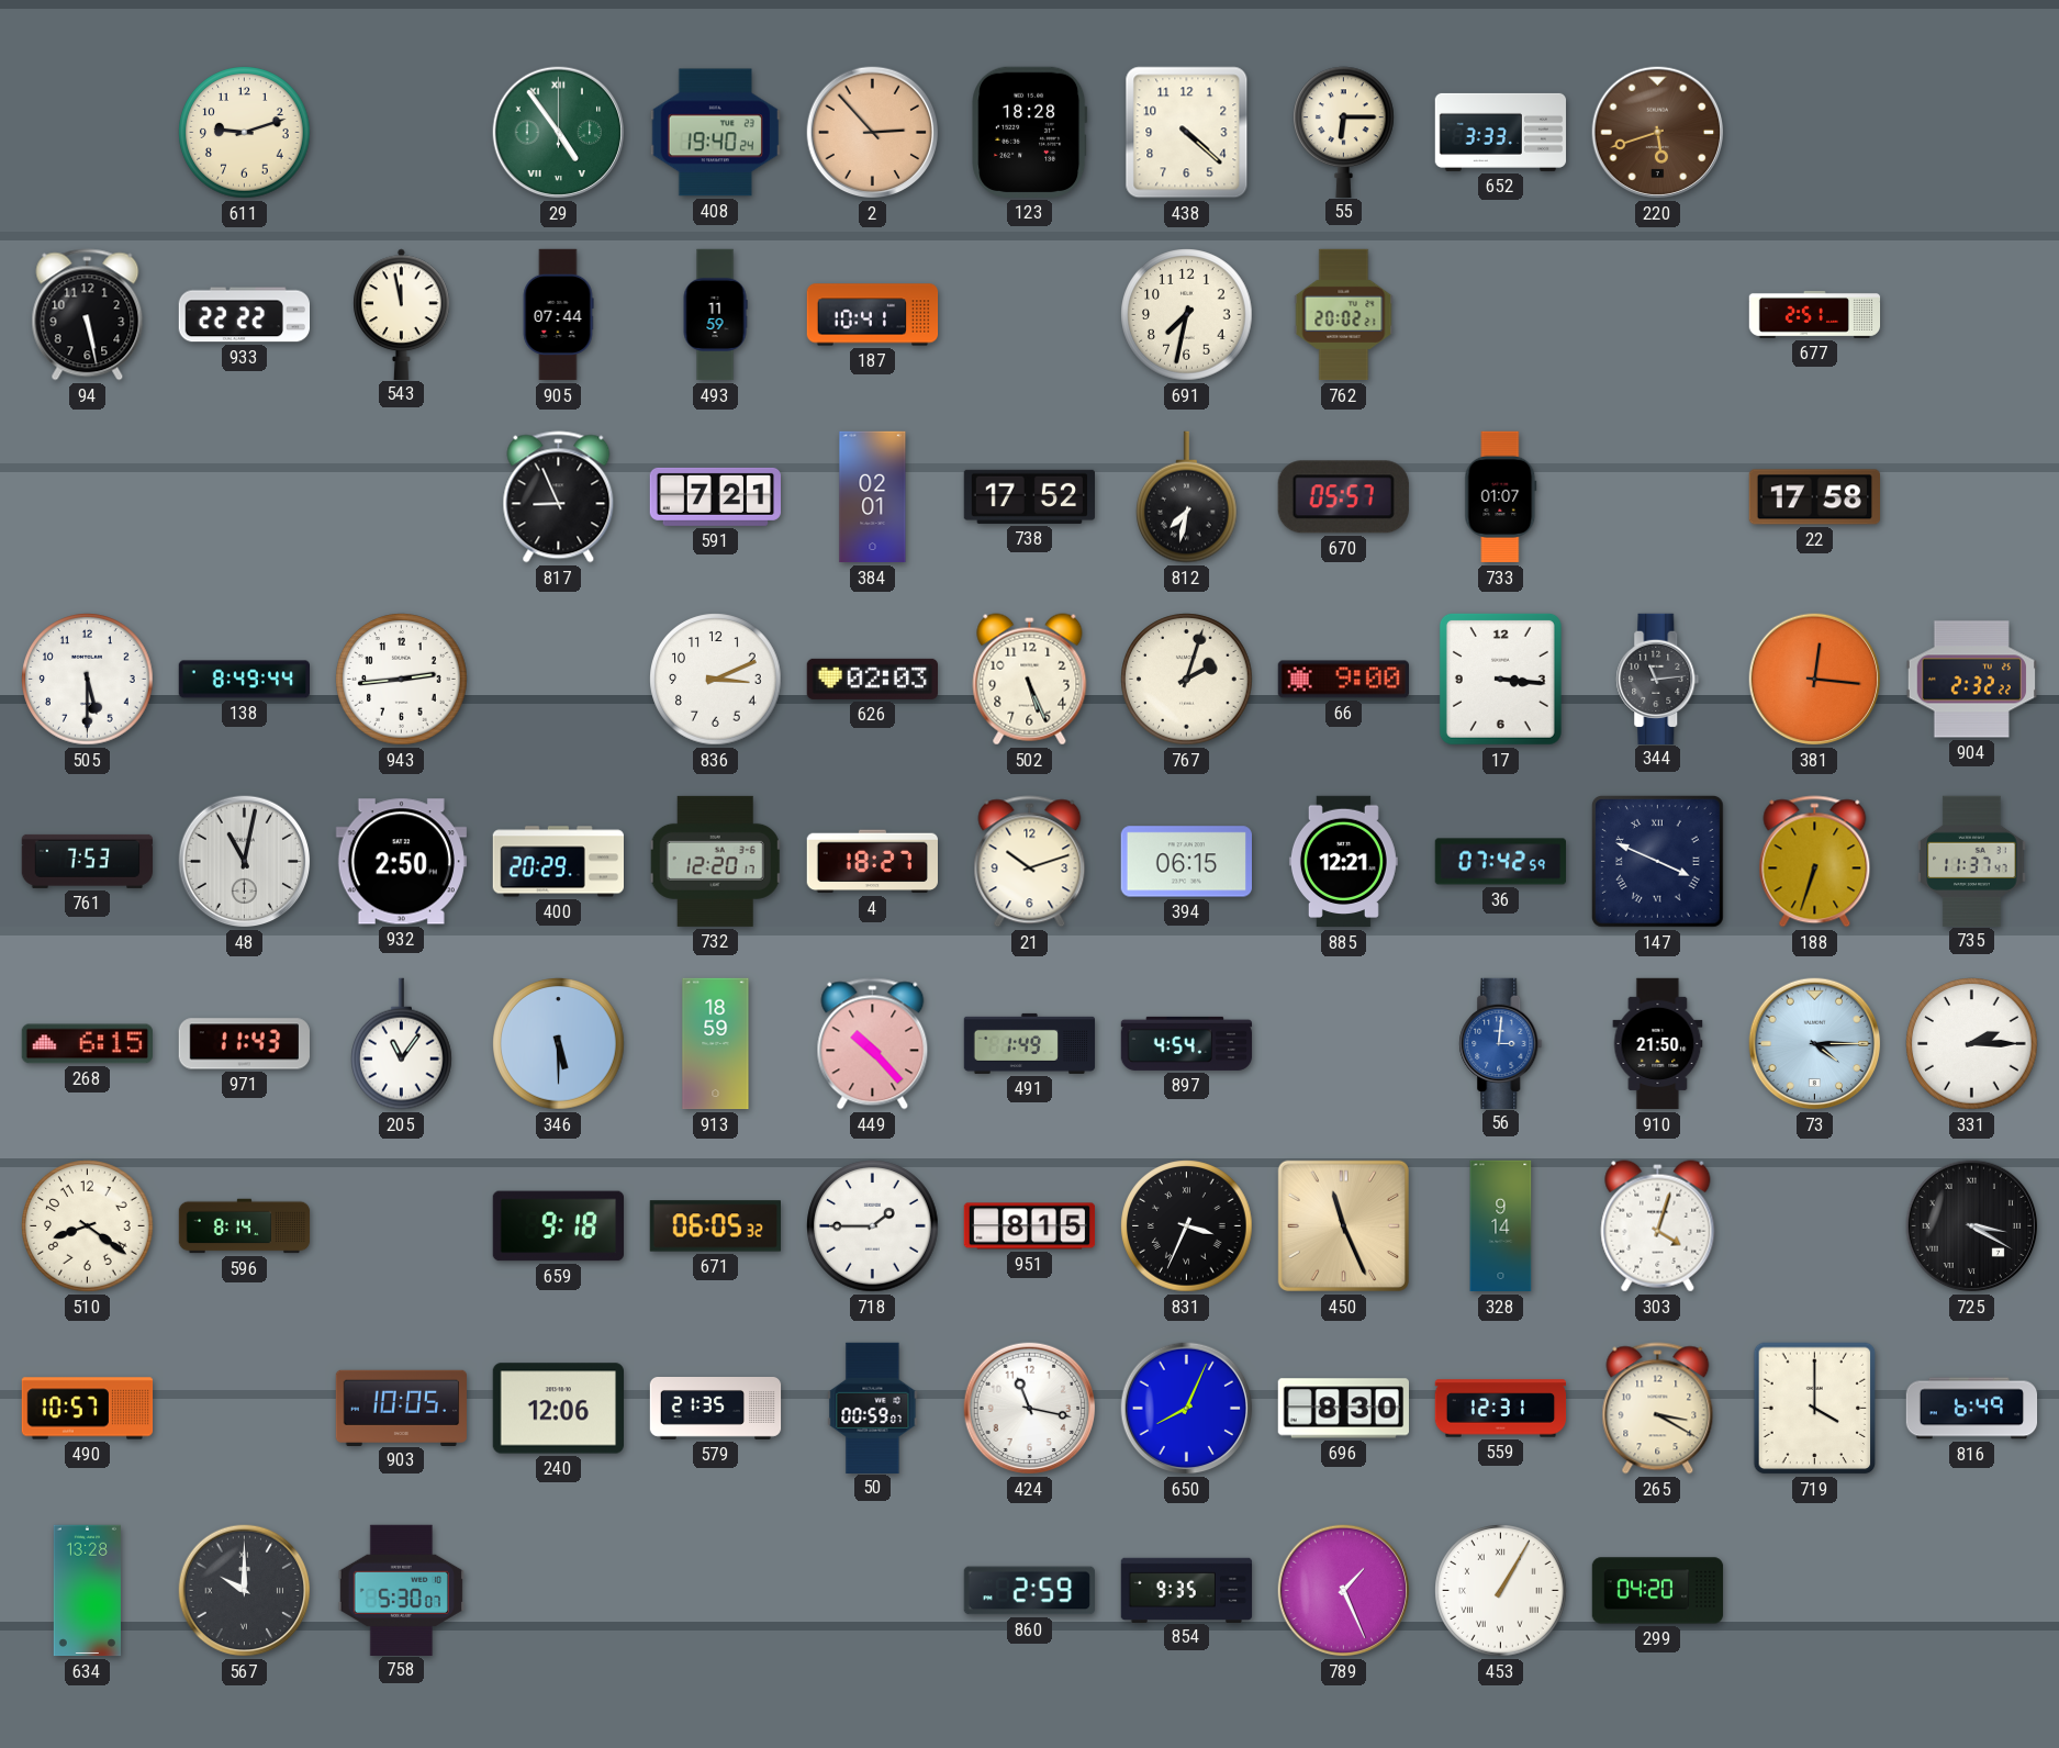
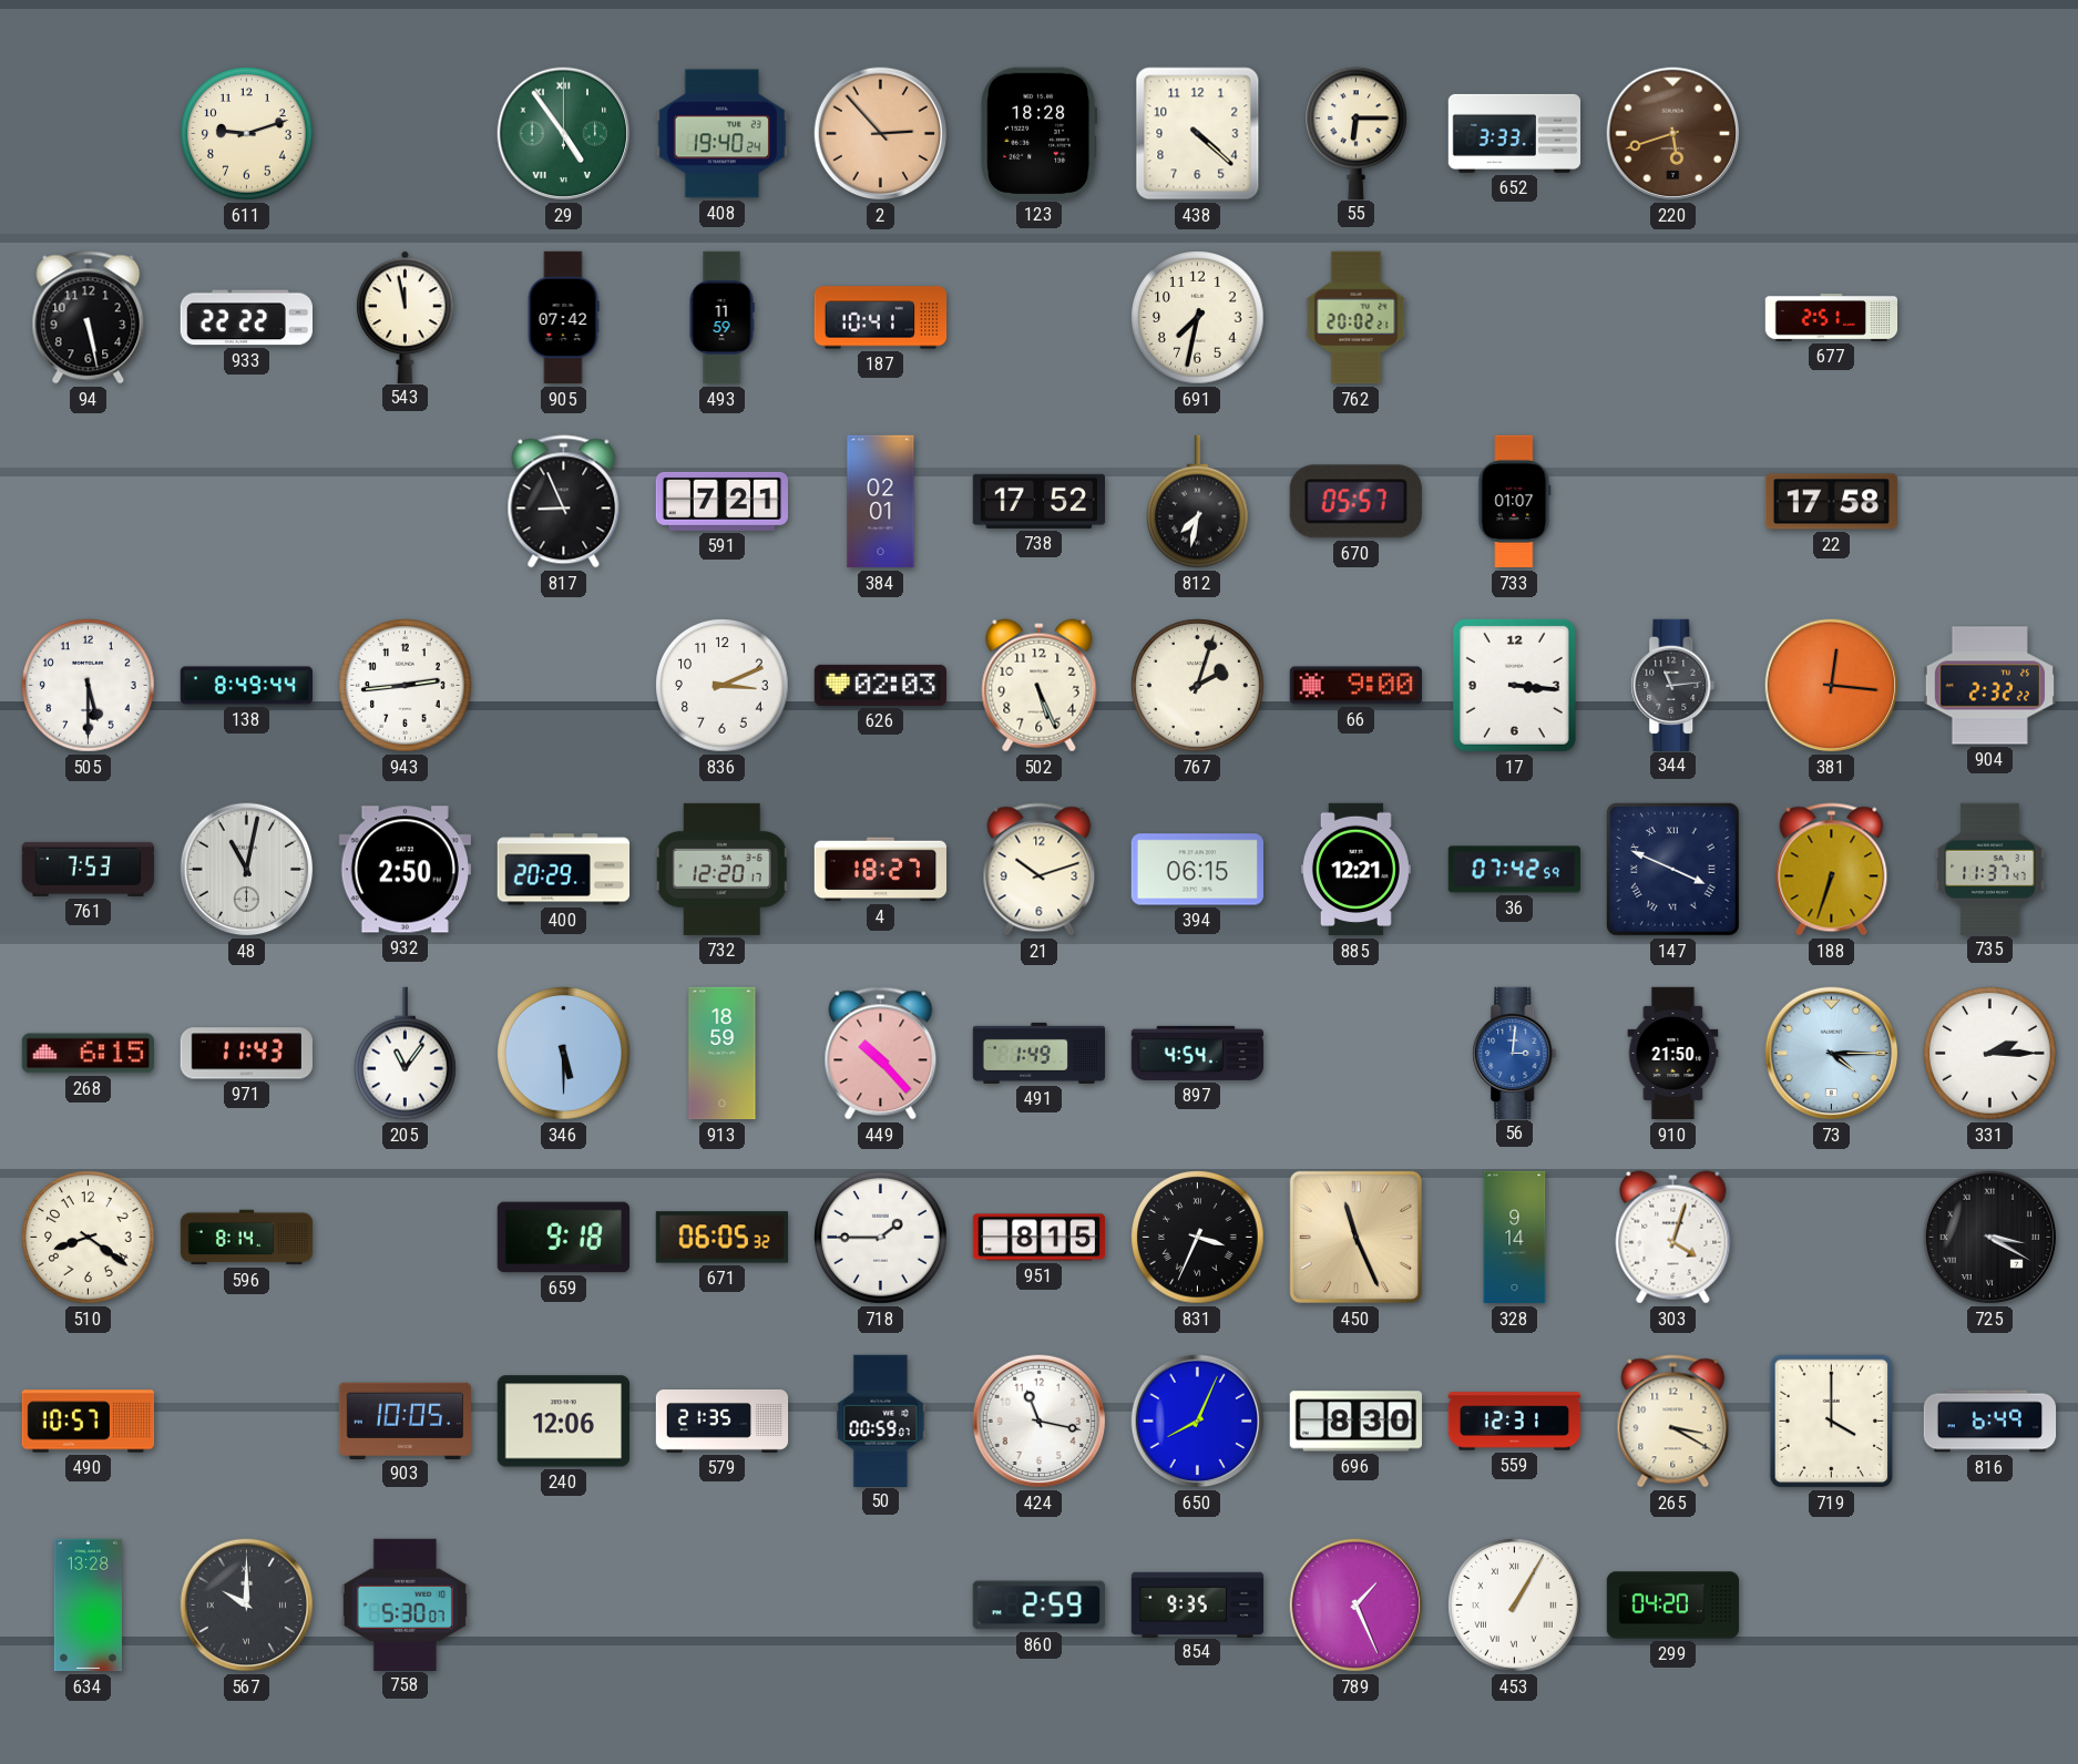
905: 07:44 -> 07:42 (563, 318)
